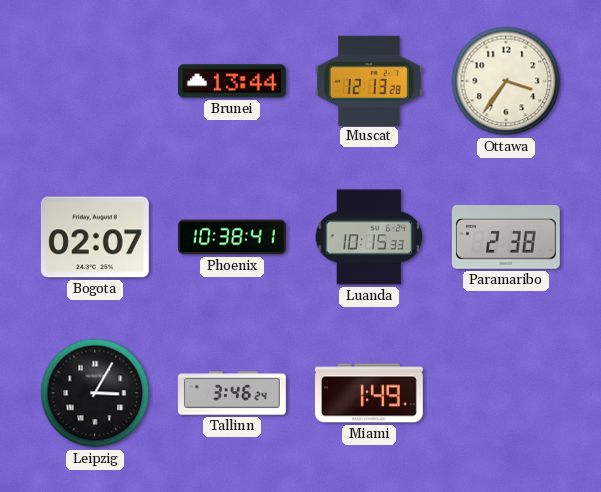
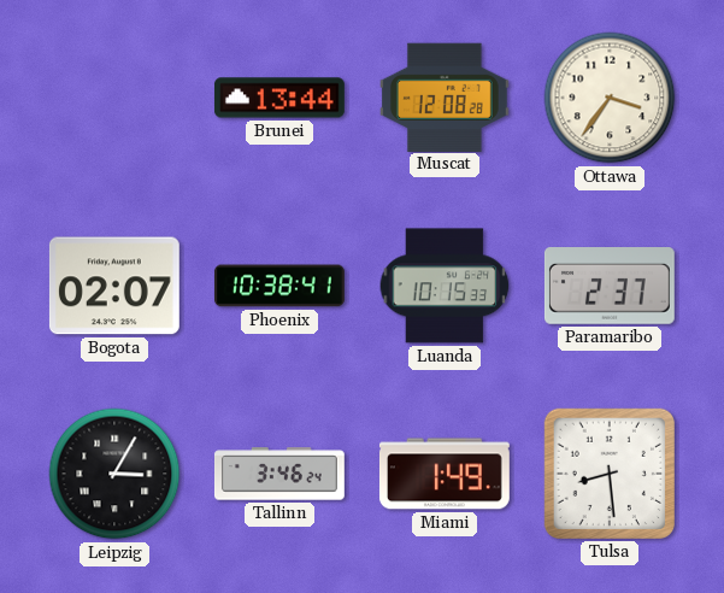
Muscat: 12:13 -> 12:08 (445, 96)
Paramaribo: 2:38 -> 2:37 (610, 287)
Tulsa: none -> 8:29 (610, 474)
